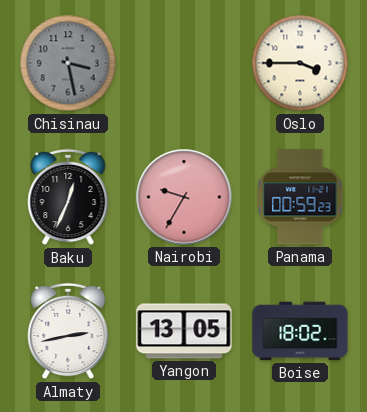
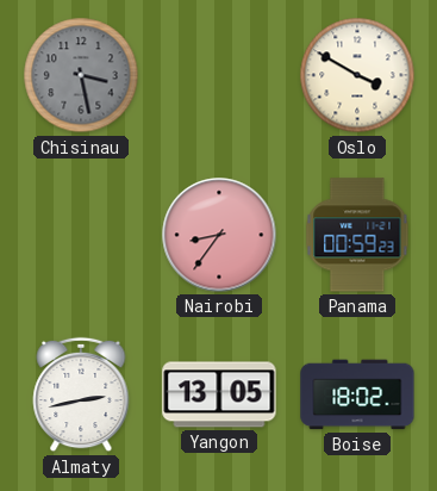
Oslo: 3:45 -> 3:50 (357, 75)
Baku: 12:34 -> none (68, 197)
Nairobi: 9:35 -> 8:36 (219, 235)
